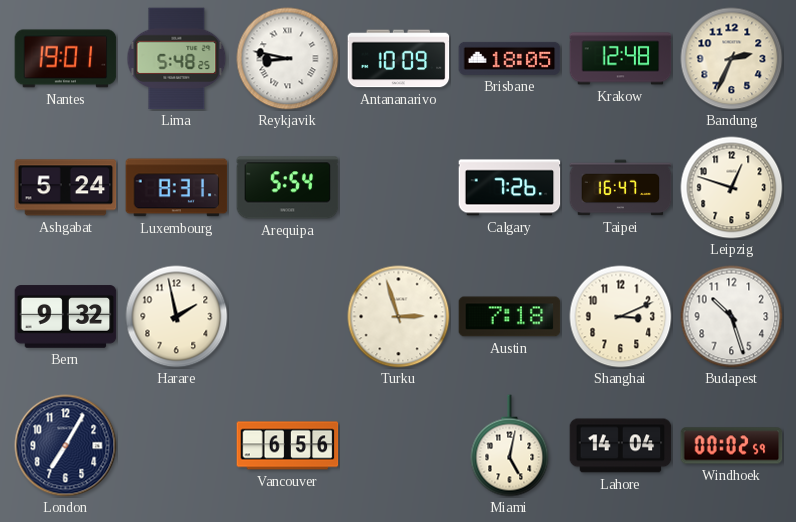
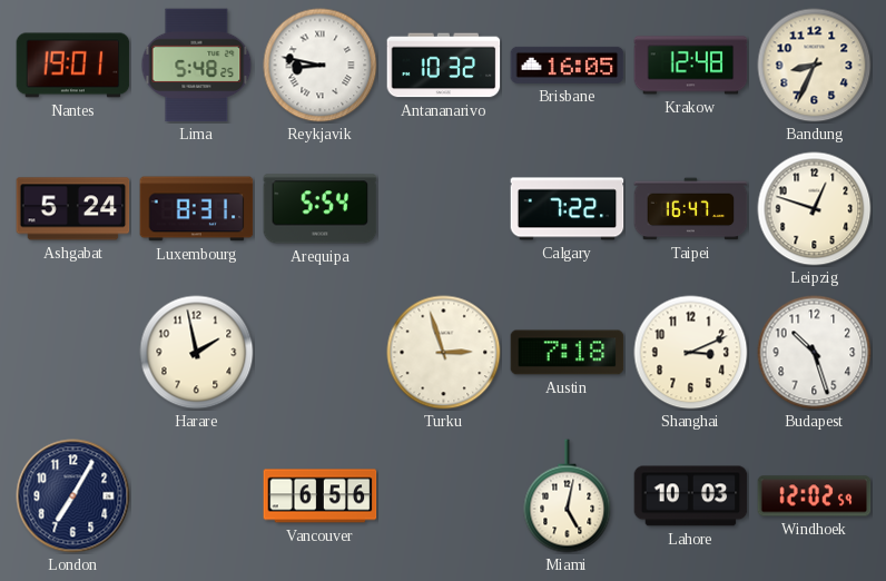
Antananarivo: 10:09 -> 10:32 (444, 66)
Brisbane: 18:05 -> 16:05 (568, 65)
Bandung: 2:34 -> 8:34 (815, 66)
Calgary: 7:26 -> 7:22 (568, 209)
Bern: 9:32 -> none (66, 317)
Lahore: 14:04 -> 10:03 (691, 496)
Windhoek: 00:02 -> 12:02 (815, 496)
